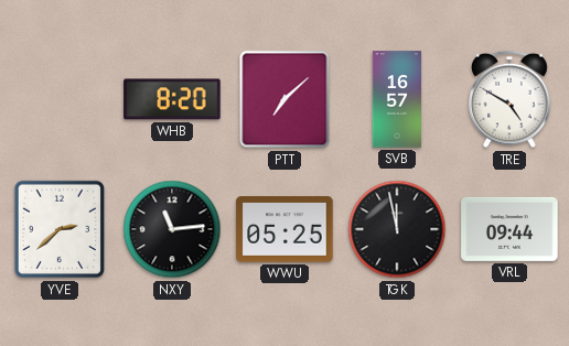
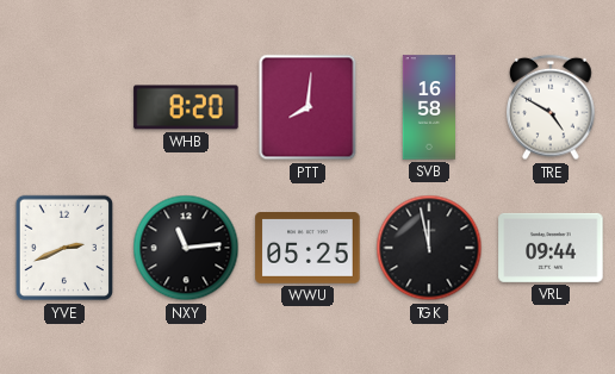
PTT: 7:08 -> 8:01 (307, 107)
SVB: 16:57 -> 16:58 (428, 107)
YVE: 2:38 -> 2:41 (64, 248)
